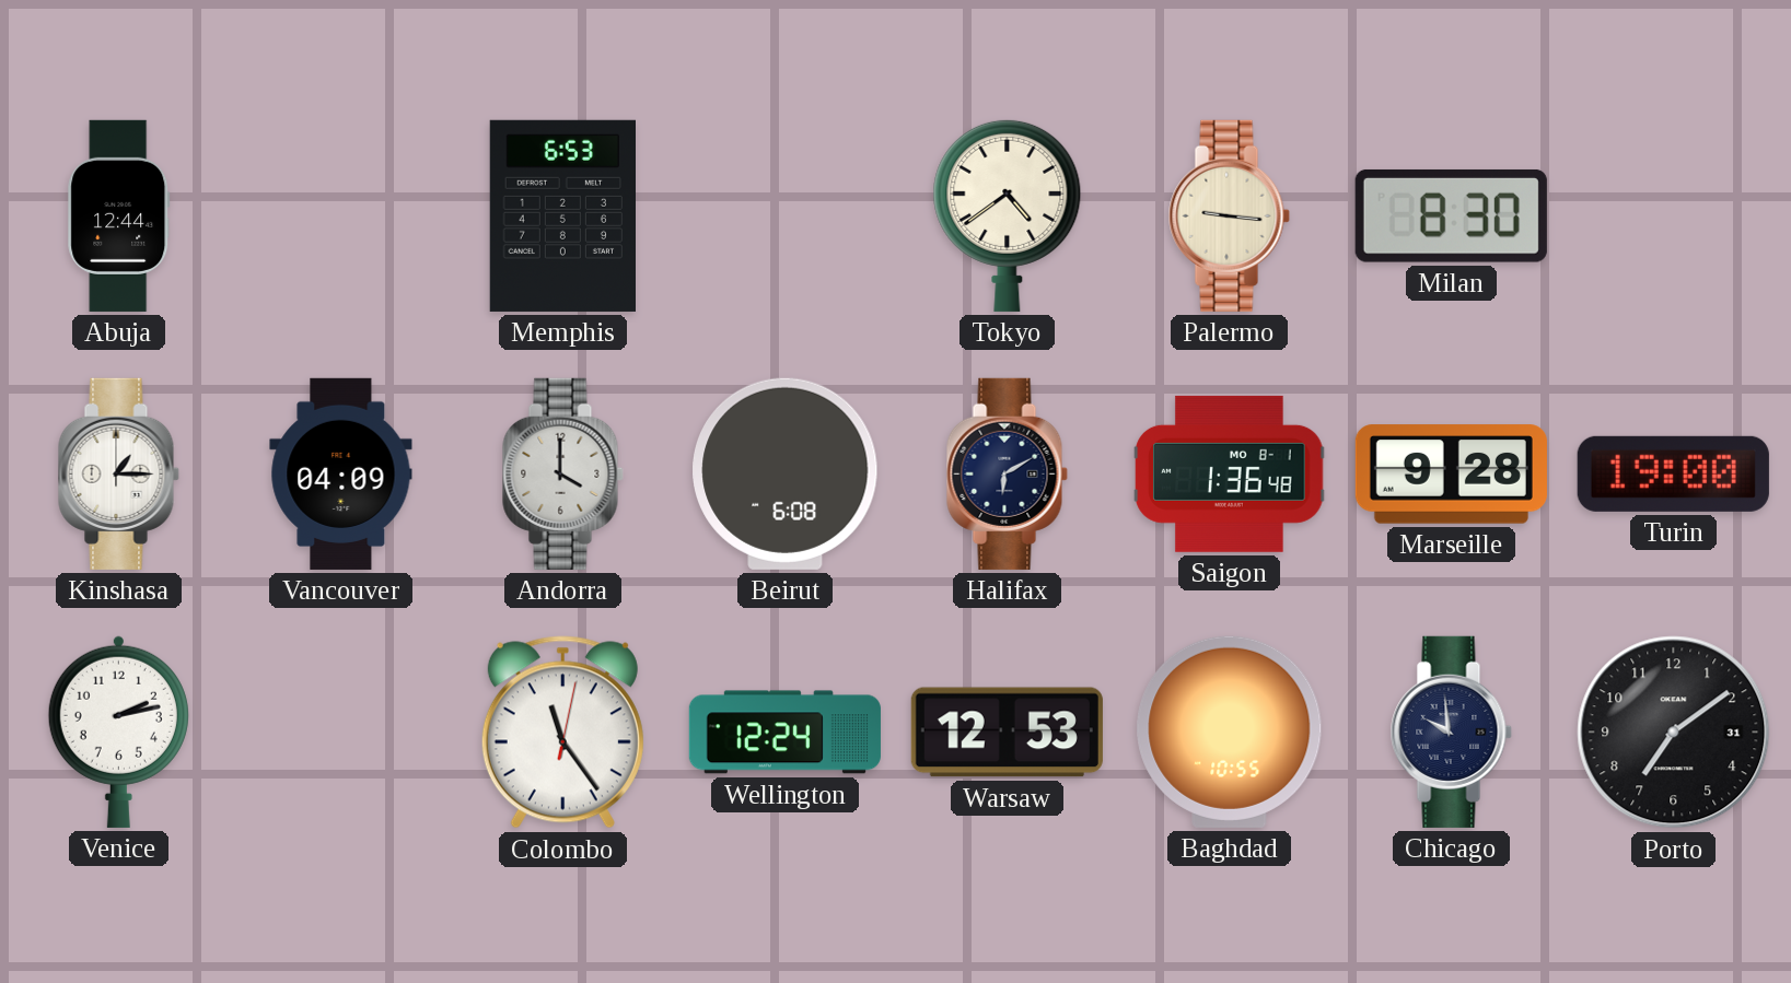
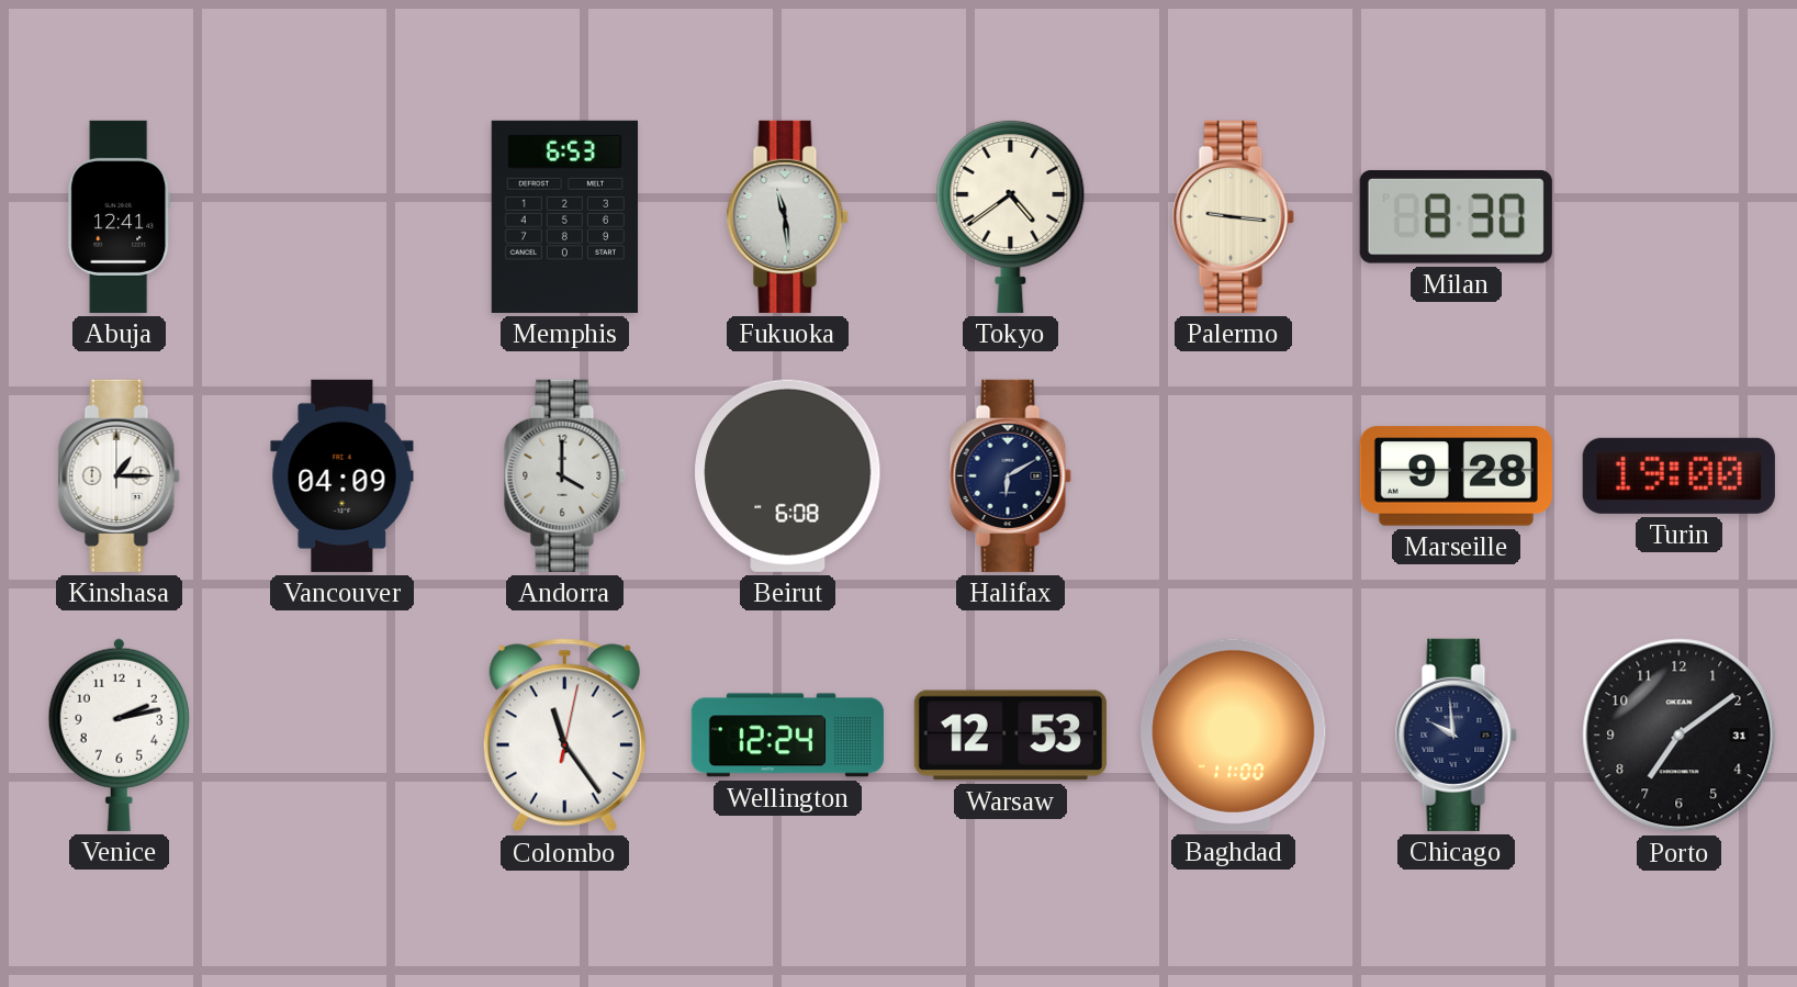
Abuja: 12:44 -> 12:41 (120, 216)
Fukuoka: none -> 11:29 (787, 216)
Saigon: 1:36 -> none (1230, 473)
Baghdad: 10:55 -> 11:00 (1234, 734)
